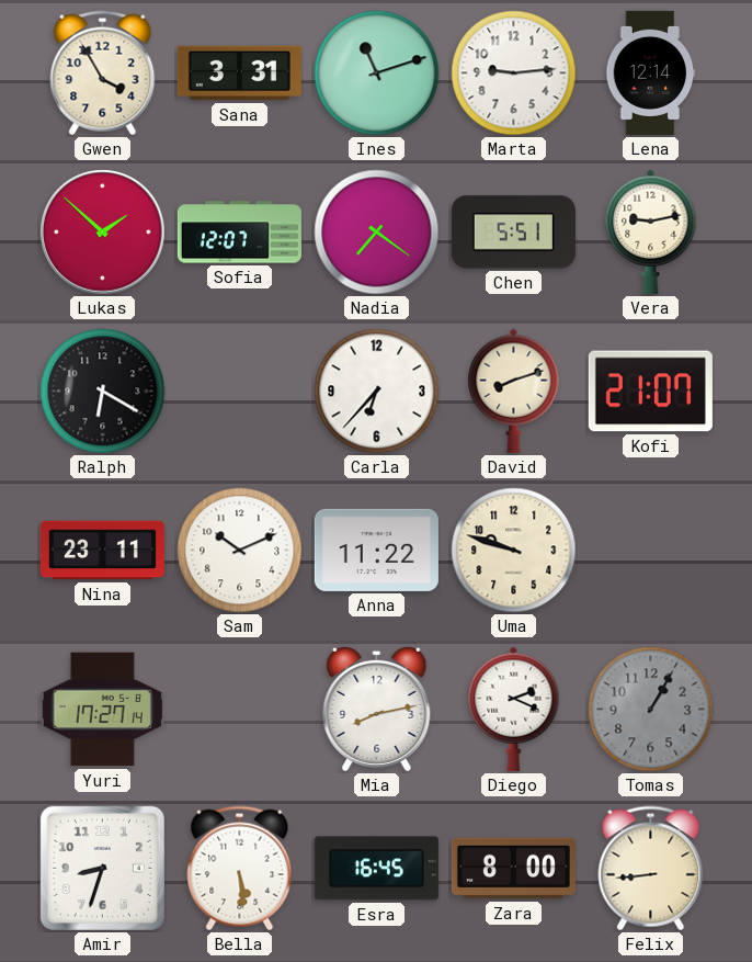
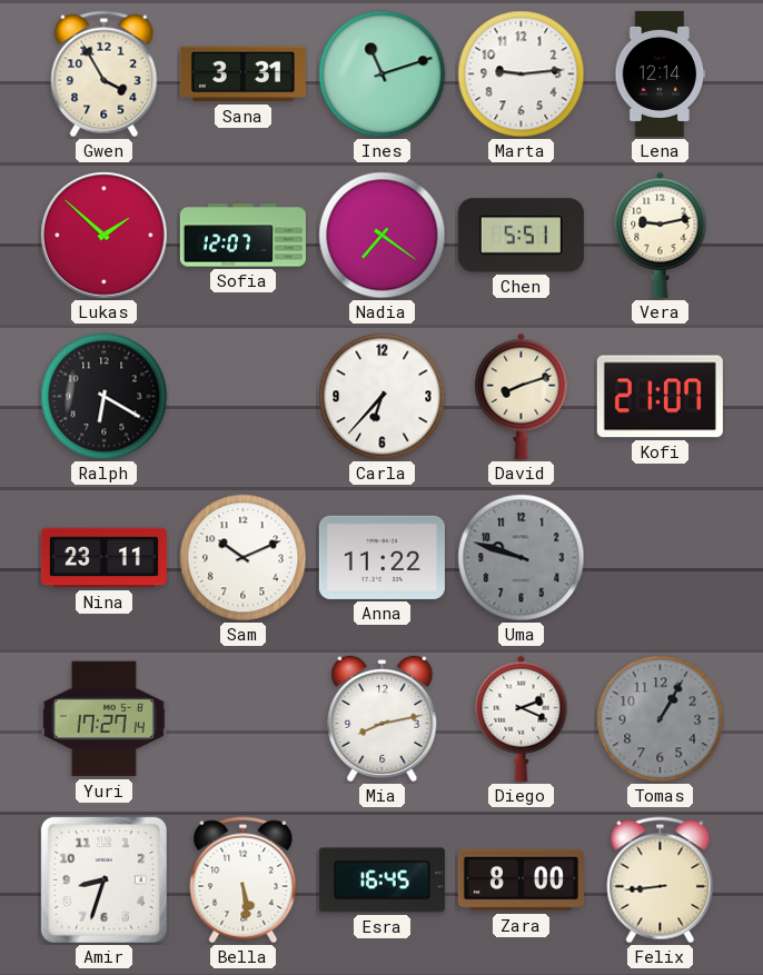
Uma dial: cream -> grey (522, 558)
